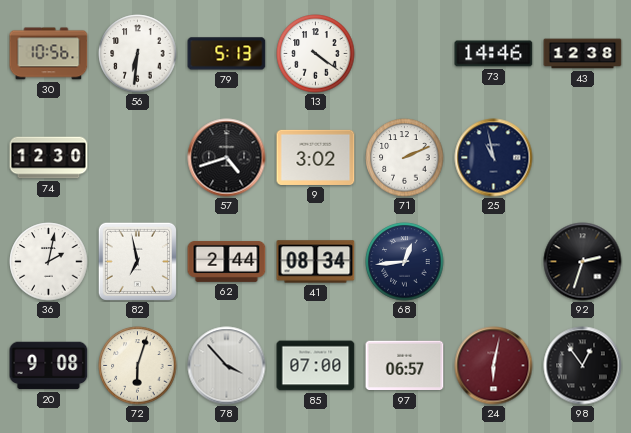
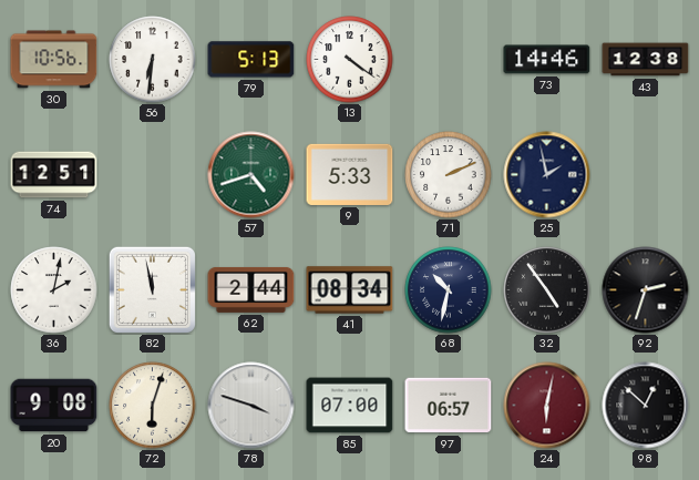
74: 12:30 -> 12:51 (54, 175)
57 dial: black -> green (251, 175)
9: 3:02 -> 5:33 (350, 174)
25: 10:58 -> 1:58 (547, 175)
82: 6:58 -> 11:58 (152, 289)
68: 12:44 -> 10:32 (449, 290)
32: none -> 4:54 (547, 290)
78: 3:53 -> 3:48 (251, 406)
98: 12:54 -> 12:52 (646, 406)
